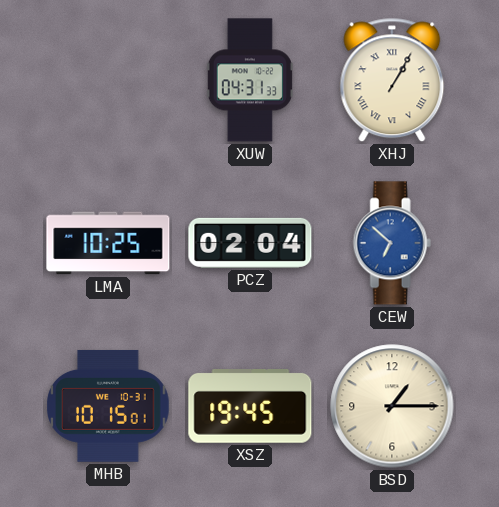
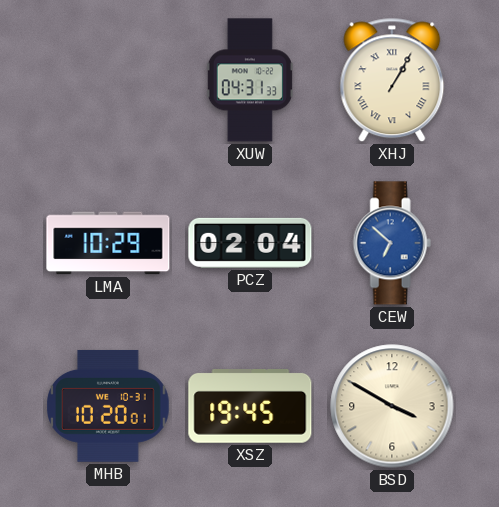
LMA: 10:25 -> 10:29 (108, 243)
MHB: 10:15 -> 10:20 (108, 406)
BSD: 1:15 -> 3:50 (392, 406)
